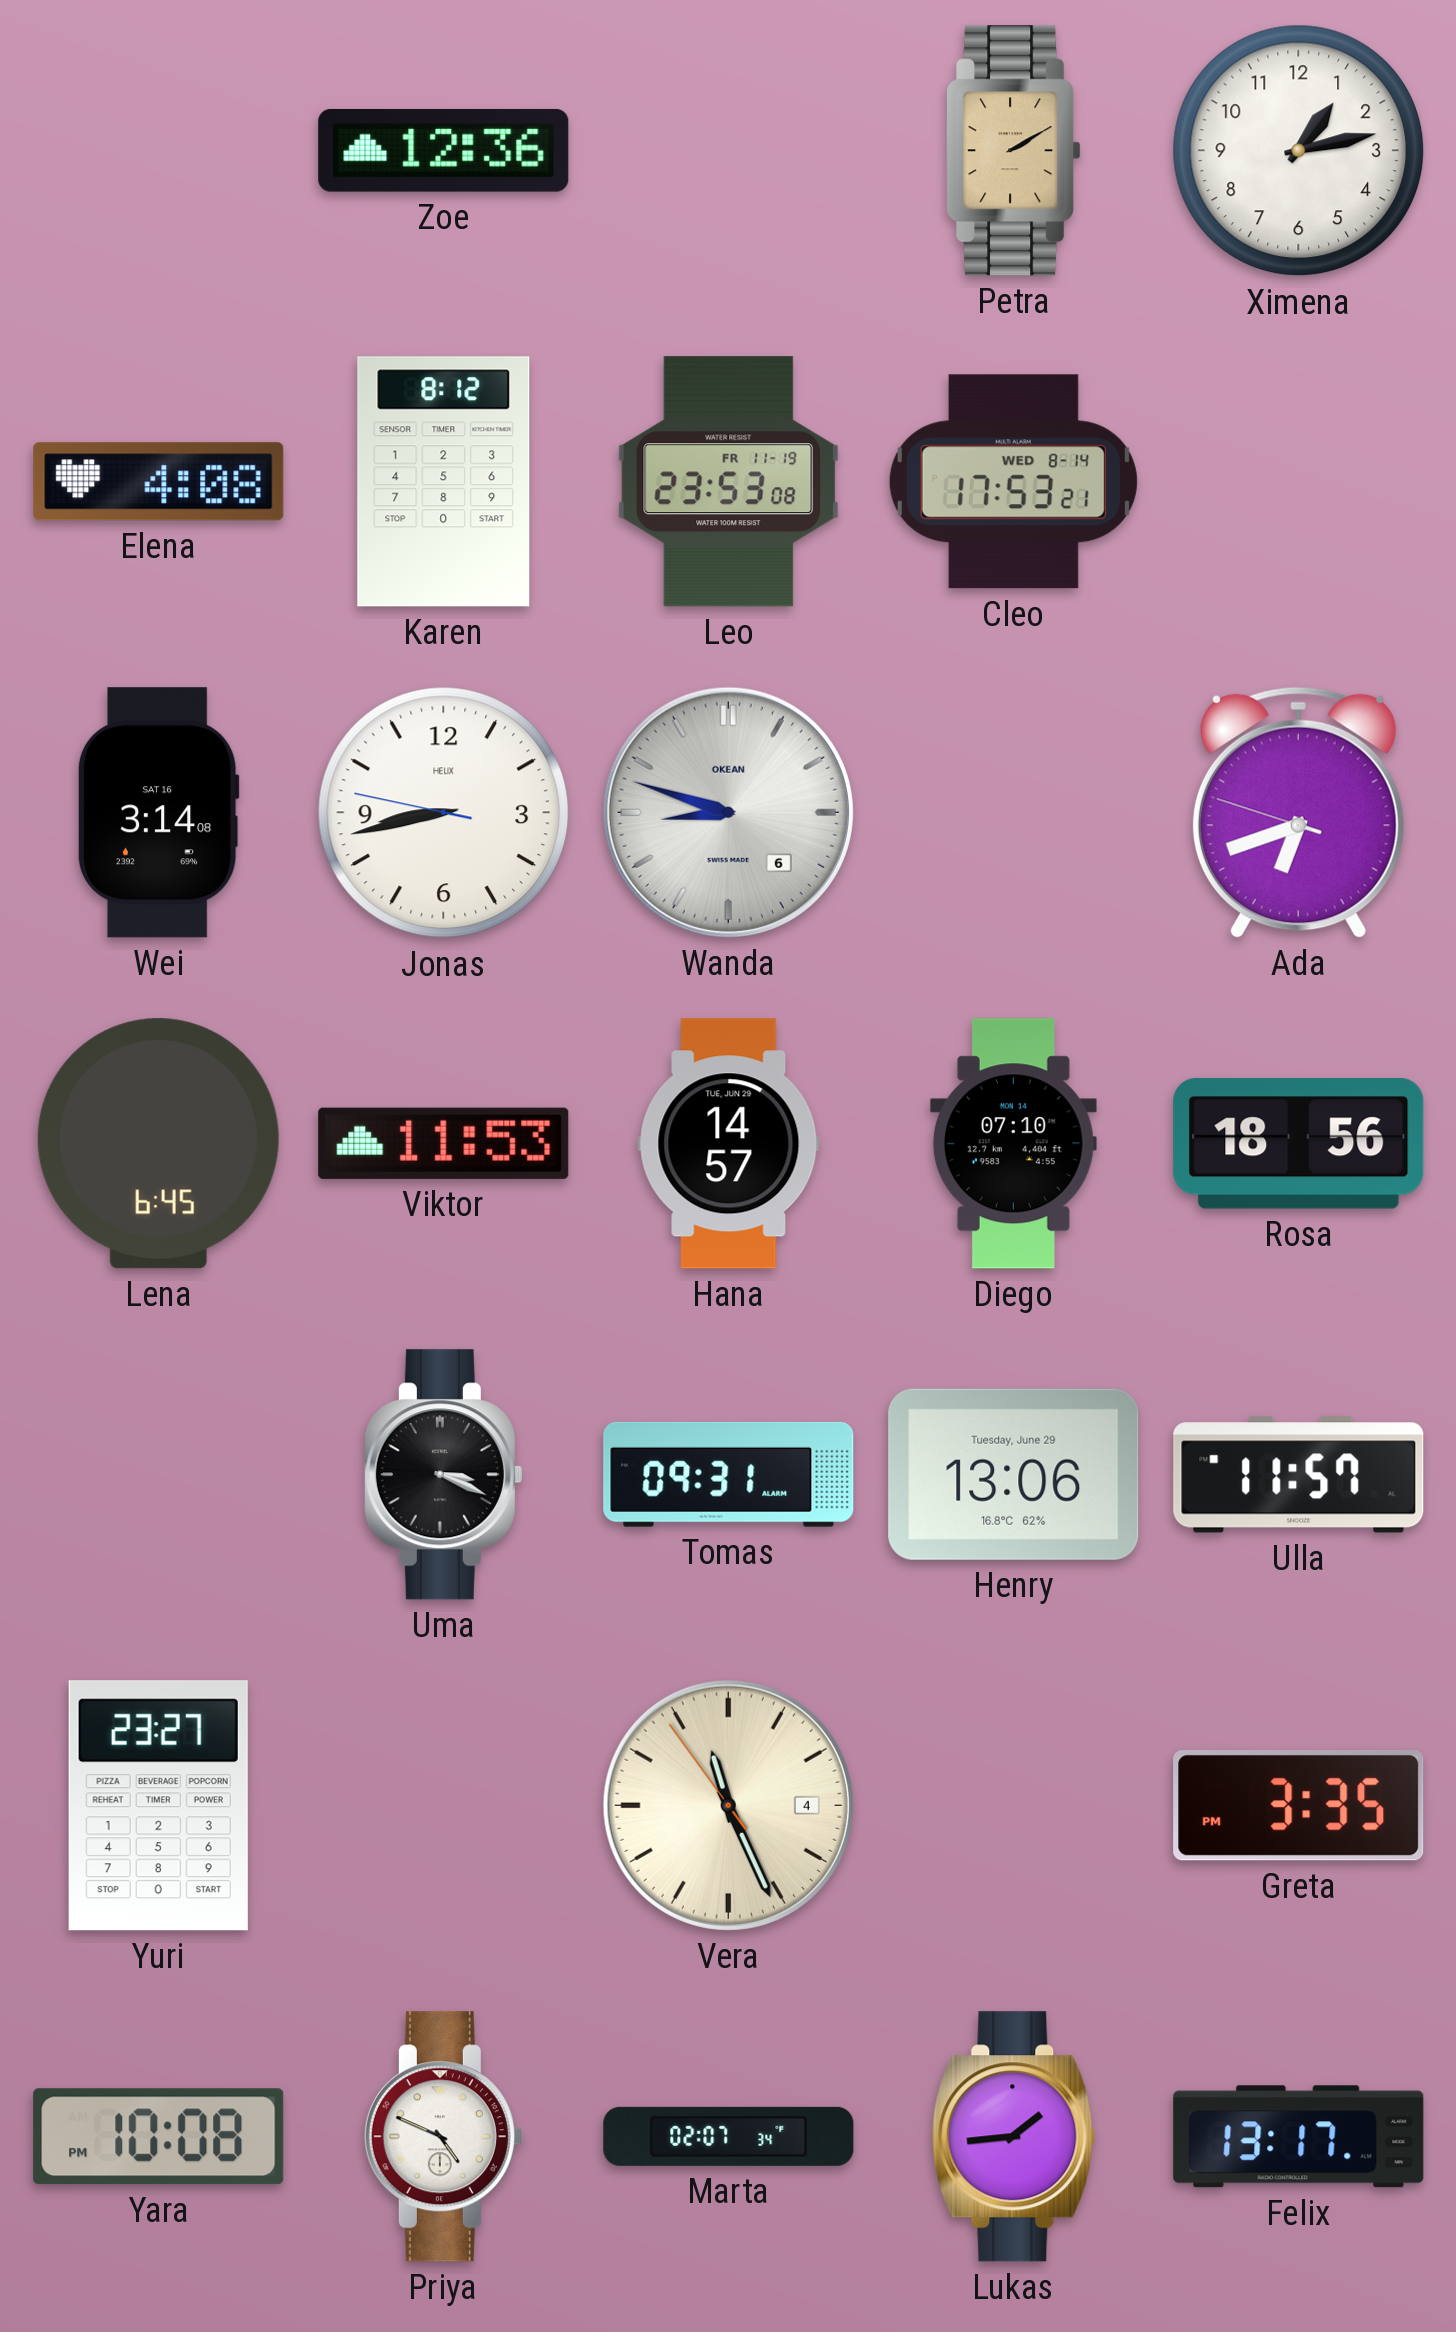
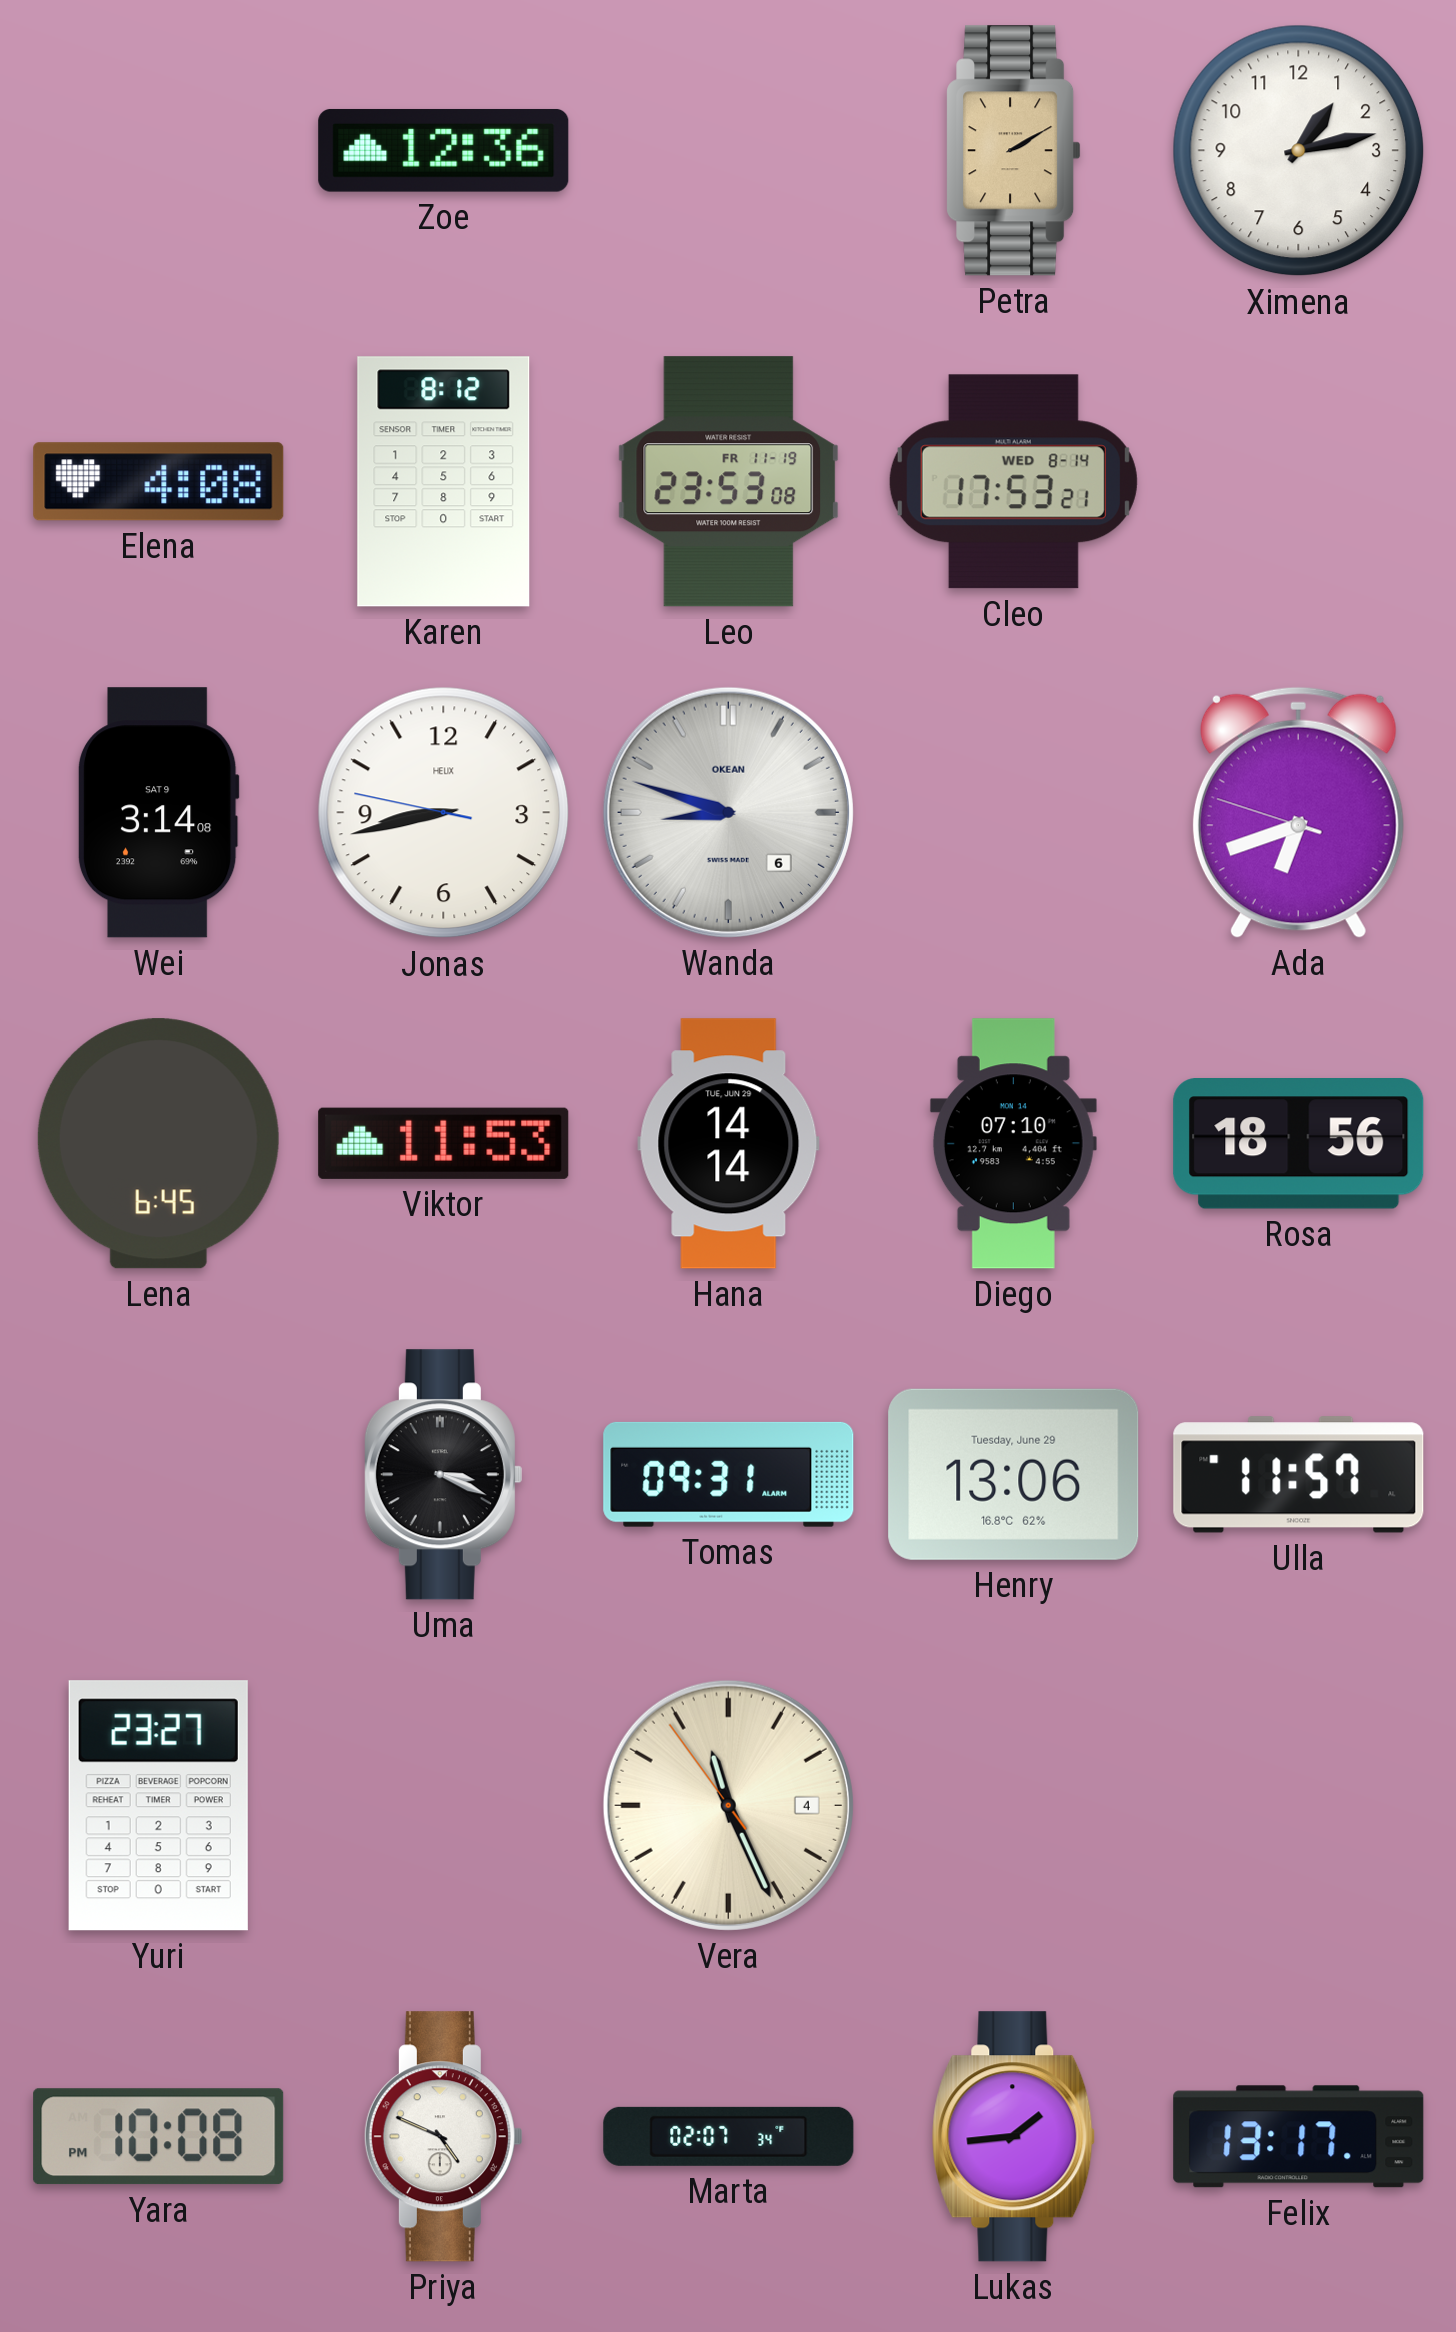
Wei date: SAT 16 -> SAT 9 (158, 813)
Hana: 14:57 -> 14:14 (729, 1144)
Greta: 3:35 -> none (1299, 1806)
